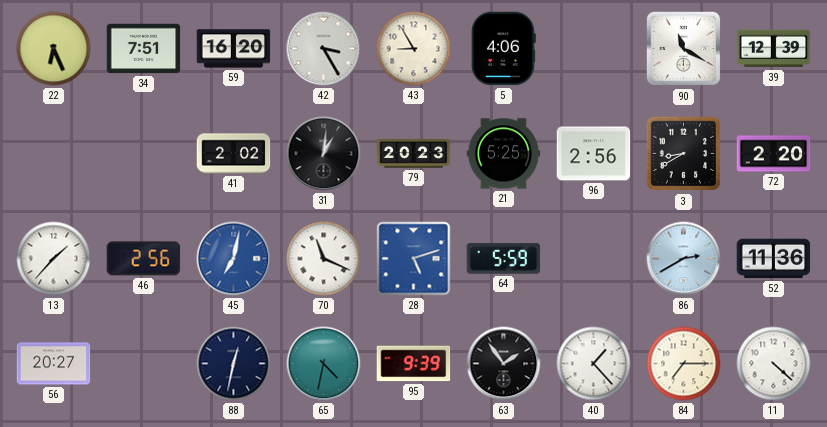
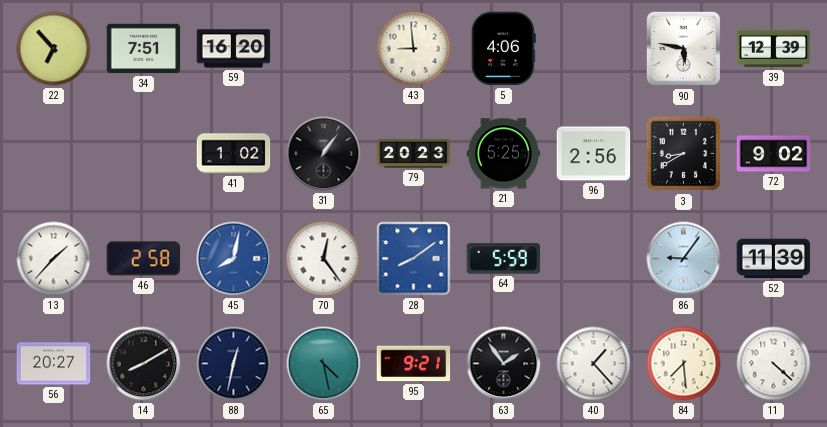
22: 6:26 -> 6:53 (54, 49)
42: 3:25 -> none (324, 49)
43: 8:55 -> 8:59 (414, 49)
90: 11:20 -> 5:47 (684, 49)
41: 2:02 -> 1:02 (234, 154)
31: 1:01 -> 1:06 (324, 154)
72: 2:20 -> 9:02 (774, 154)
46: 2:56 -> 2:58 (144, 259)
45: 7:02 -> 8:02 (234, 259)
70: 11:19 -> 12:24 (324, 259)
28: 5:12 -> 8:09 (414, 259)
86: 2:40 -> 9:06 (684, 259)
52: 11:36 -> 11:39 (774, 259)
14: none -> 8:10 (144, 364)
65: 4:32 -> 4:28 (324, 364)
95: 9:39 -> 9:21 (414, 364)
84: 7:15 -> 7:29 (684, 364)
